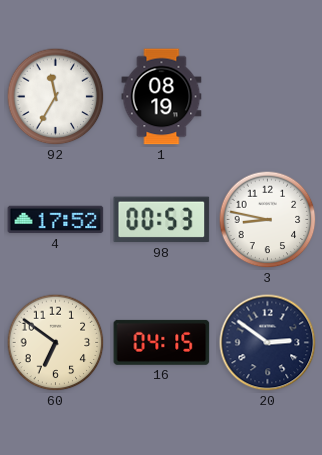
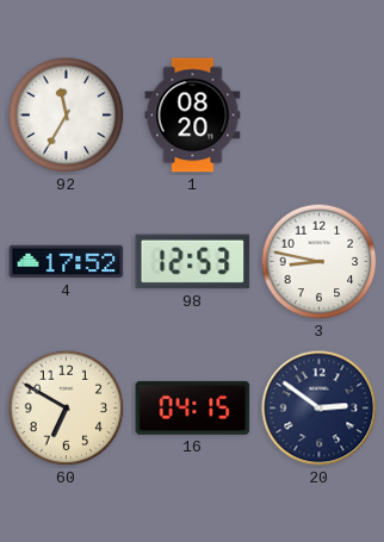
1: 08:19 -> 08:20 (193, 116)
98: 00:53 -> 12:53 (193, 262)
60: 6:51 -> 6:50 (67, 409)
